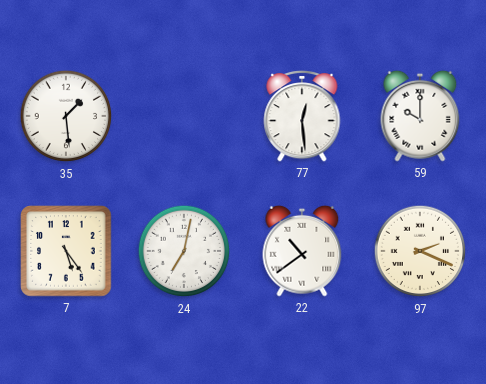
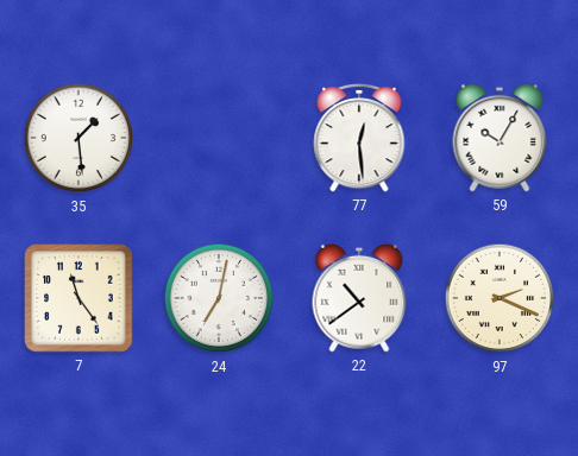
59: 10:00 -> 10:05 (500, 138)
7: 5:24 -> 11:24 (78, 298)
